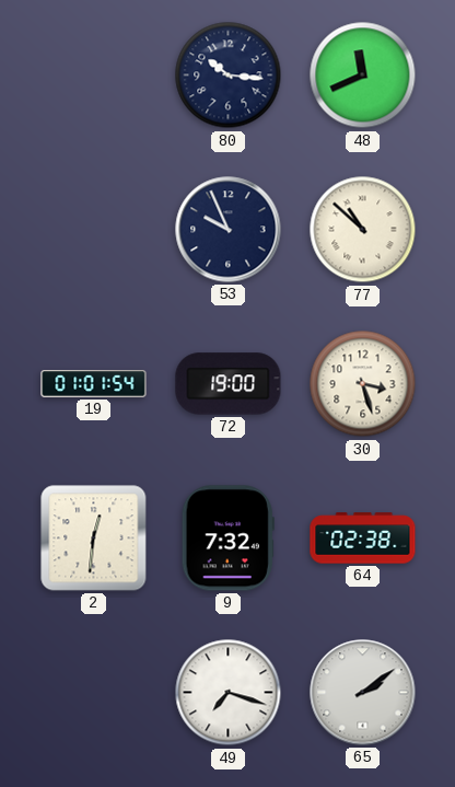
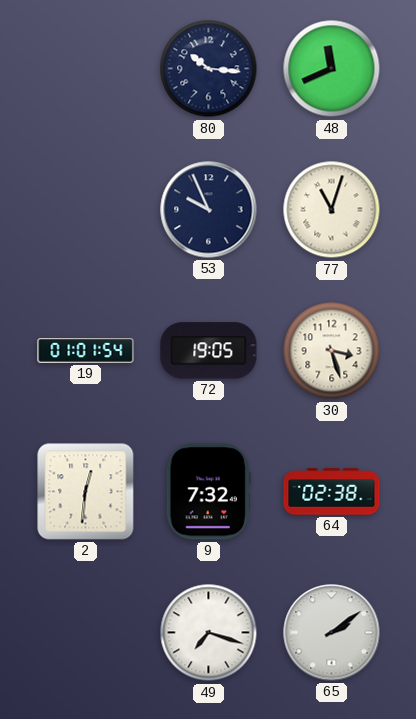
77: 10:52 -> 11:03 (332, 210)
72: 19:00 -> 19:05 (209, 351)
